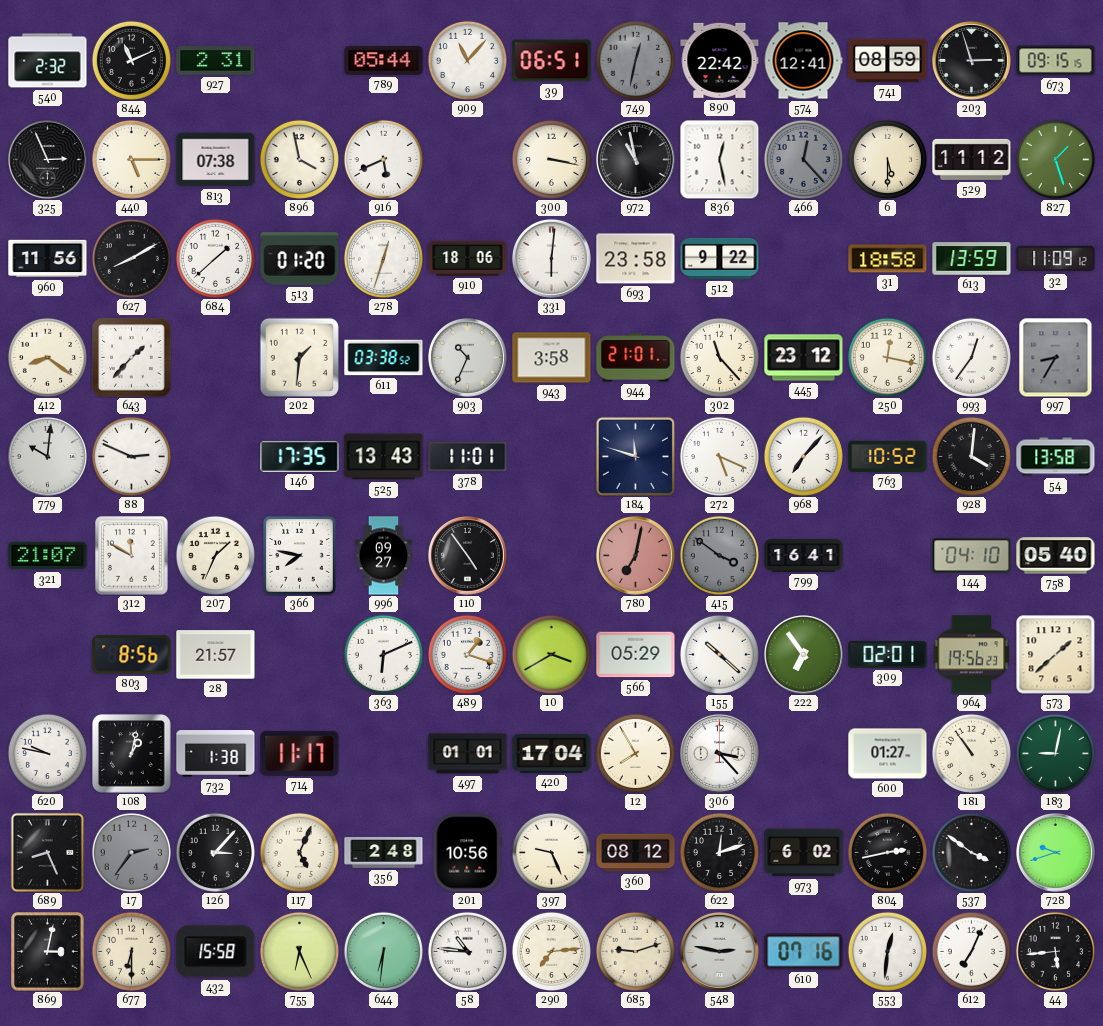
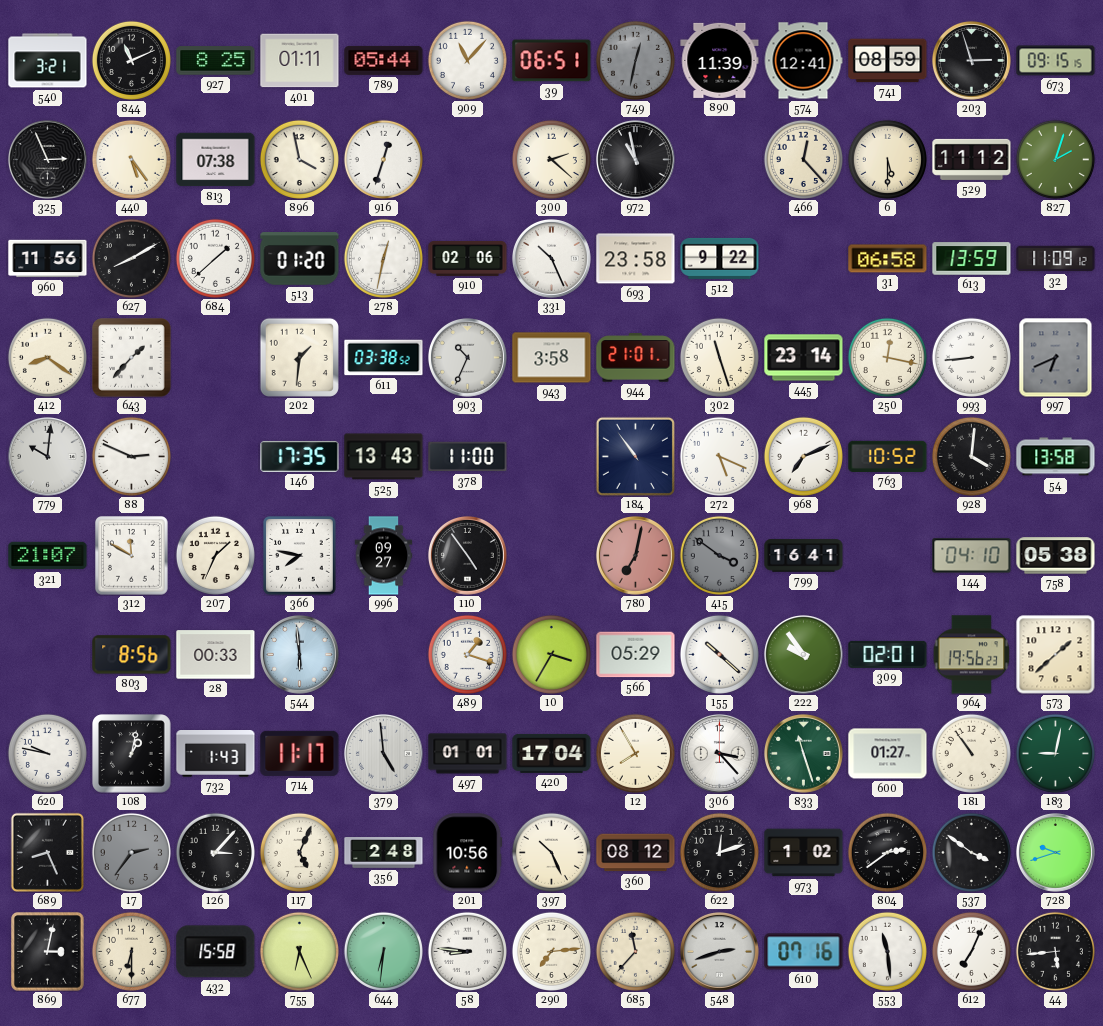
540: 2:32 -> 3:21 (48, 61)
927: 2:31 -> 8:25 (216, 61)
401: none -> 01:11 (300, 61)
890: 22:42 -> 11:39 (720, 60)
440: 5:15 -> 5:24 (131, 159)
916: 5:41 -> 12:33 (383, 159)
300: 3:17 -> 2:22 (551, 159)
836: 12:28 -> none (719, 159)
466 dial: grey -> cream (803, 159)
827: 1:27 -> 2:03 (1055, 159)
278: 12:33 -> 12:32 (383, 258)
910: 18:06 -> 02:06 (468, 258)
331: 6:01 -> 10:26 (552, 259)
31: 18:58 -> 06:58 (888, 259)
302: 11:23 -> 11:27 (719, 357)
445: 23:12 -> 23:14 (804, 358)
993: 12:36 -> 8:44 (971, 357)
997: 8:35 -> 6:41 (1056, 358)
378: 11:01 -> 11:00 (468, 457)
184: 11:48 -> 10:54 (635, 456)
968: 7:07 -> 7:11 (803, 456)
758: 05:40 -> 05:38 (1056, 556)
28: 21:57 -> 00:33 (216, 655)
544: none -> 5:59 (300, 655)
363: 6:11 -> none (383, 654)
10: 3:40 -> 3:35 (551, 654)
222: 6:54 -> 9:54 (804, 655)
732: 1:38 -> 1:43 (216, 754)
379: none -> 4:59 (384, 754)
833: none -> 11:27 (804, 754)
397: 9:26 -> 10:26 (551, 852)
973: 6:02 -> 1:02 (804, 853)
804: 2:43 -> 2:39 (887, 852)
58: 10:46 -> 8:46 (467, 951)
685: 9:12 -> 11:37 (635, 951)
548: 2:47 -> 2:42 (720, 952)
553: 12:31 -> 11:29 (887, 951)
